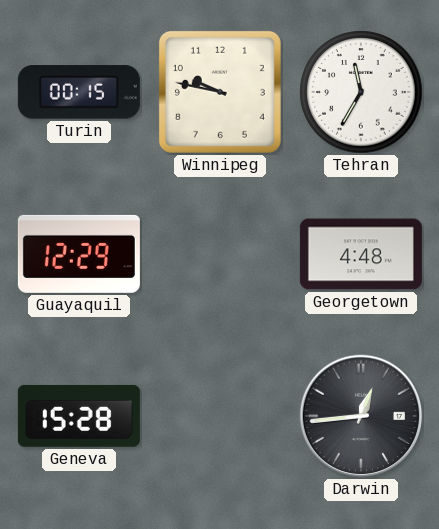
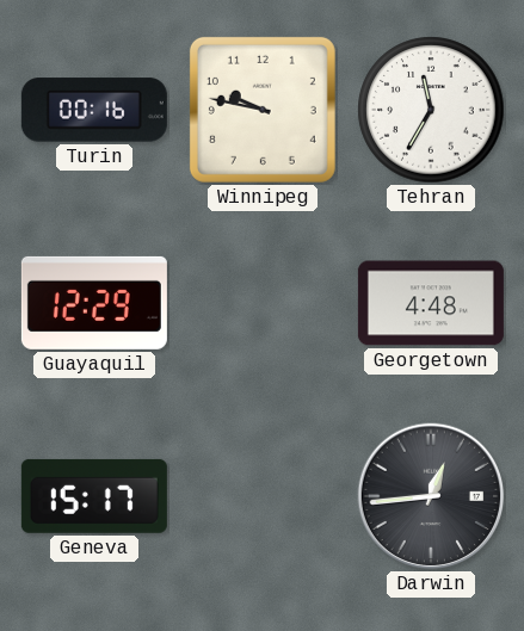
Turin: 00:15 -> 00:16 (94, 110)
Geneva: 15:28 -> 15:17 (94, 496)
